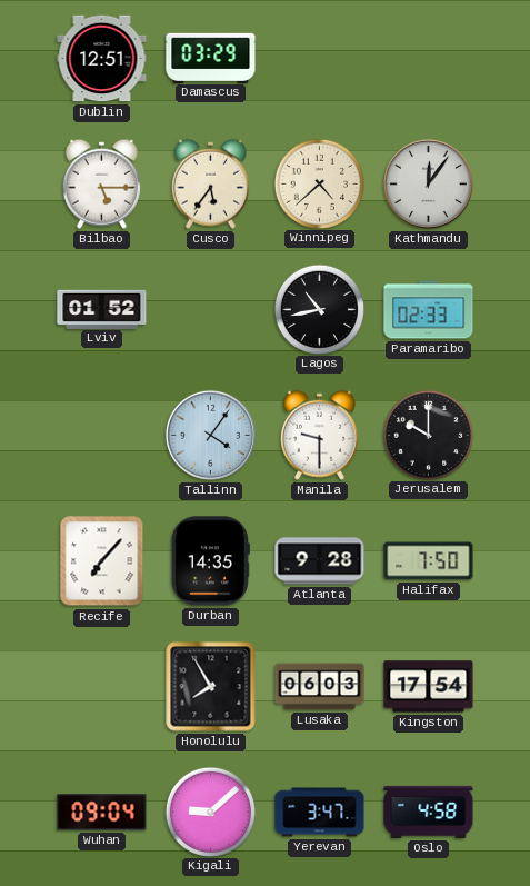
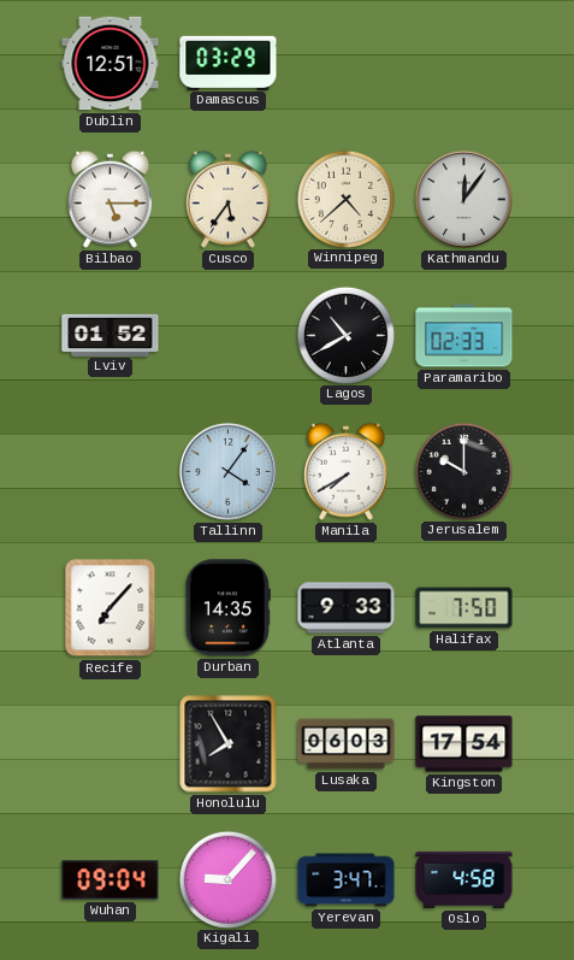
Lagos: 10:43 -> 10:40 (345, 335)
Manila: 9:30 -> 7:40 (345, 471)
Atlanta: 9:28 -> 9:33 (347, 608)
Kigali: 9:08 -> 9:07 (227, 879)
